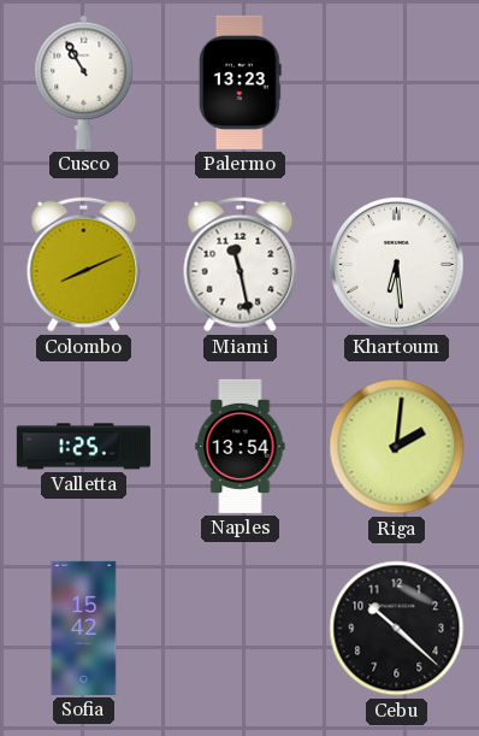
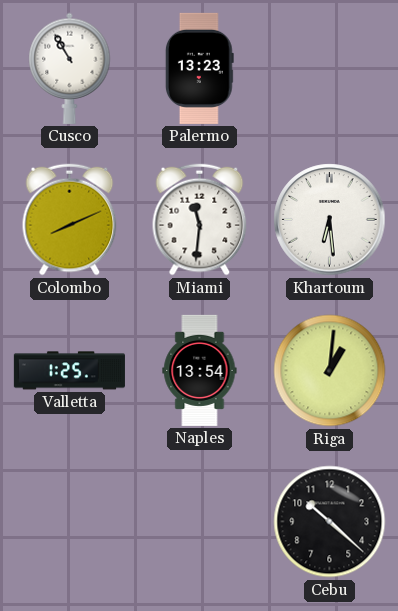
Miami: 11:28 -> 11:31 (200, 220)
Riga: 2:01 -> 1:01 (330, 371)
Sofia: 15:42 -> none (84, 628)
